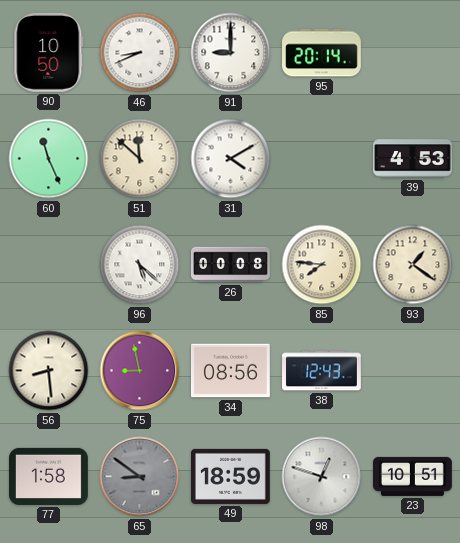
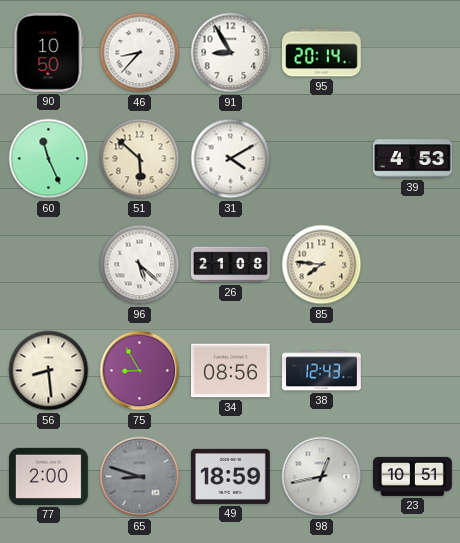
46: 8:41 -> 8:37 (140, 53)
91: 9:00 -> 8:55 (231, 53)
51: 11:52 -> 5:52 (140, 159)
26: 00:08 -> 21:08 (231, 265)
93: 1:21 -> none (413, 265)
75: 8:58 -> 8:55 (140, 371)
77: 1:58 -> 2:00 (49, 476)
65: 8:51 -> 8:48 (140, 477)
98: 12:48 -> 12:43 (322, 477)
